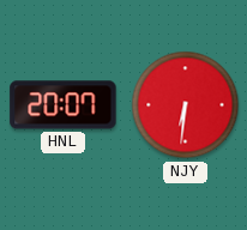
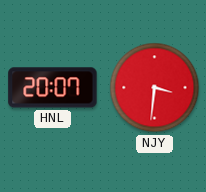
NJY: 6:31 -> 3:31 (155, 88)
